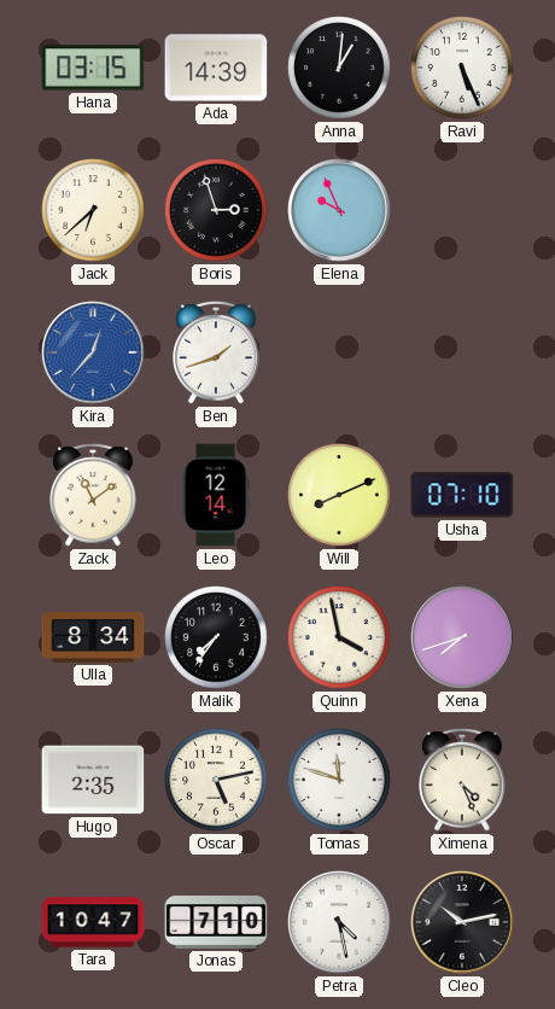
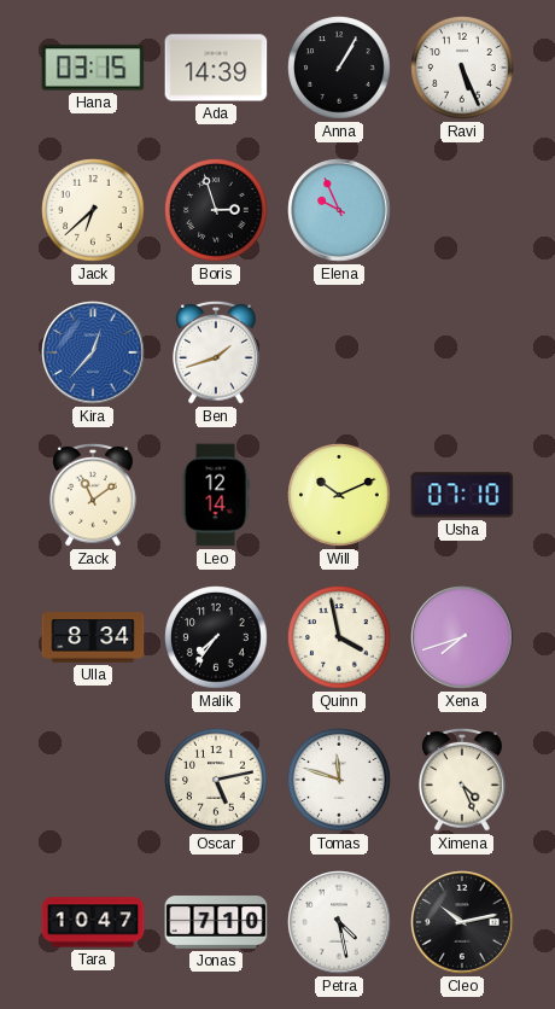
Anna: 1:01 -> 1:05 (339, 68)
Will: 8:11 -> 10:11 (339, 495)
Hugo: 2:35 -> none (93, 780)
